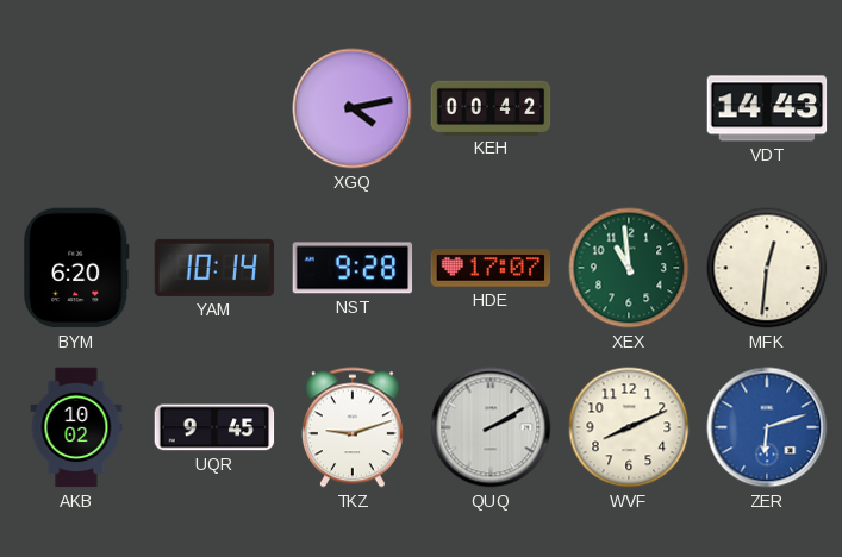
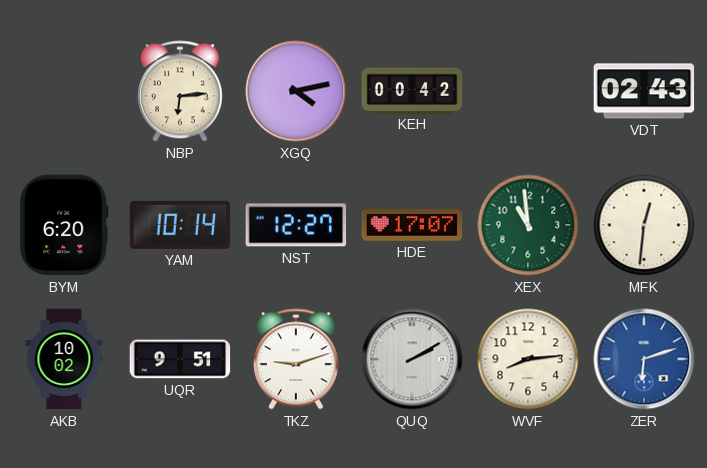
NBP: none -> 6:14 (180, 91)
VDT: 14:43 -> 02:43 (644, 91)
NST: 9:28 -> 12:27 (296, 225)
UQR: 9:45 -> 9:51 (180, 359)
WVF: 8:11 -> 8:14 (528, 359)
